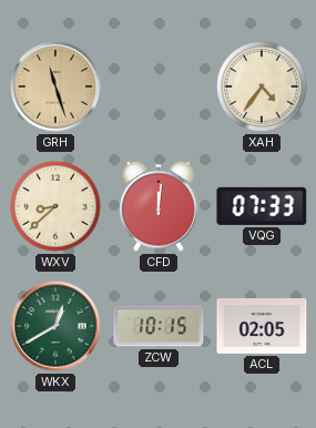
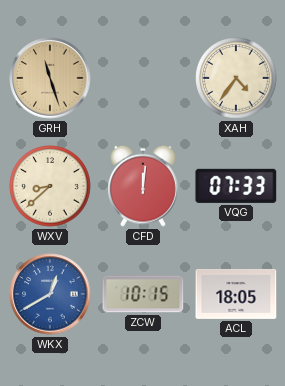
WKX dial: green -> blue (50, 294)
ACL: 02:05 -> 18:05 (236, 294)
